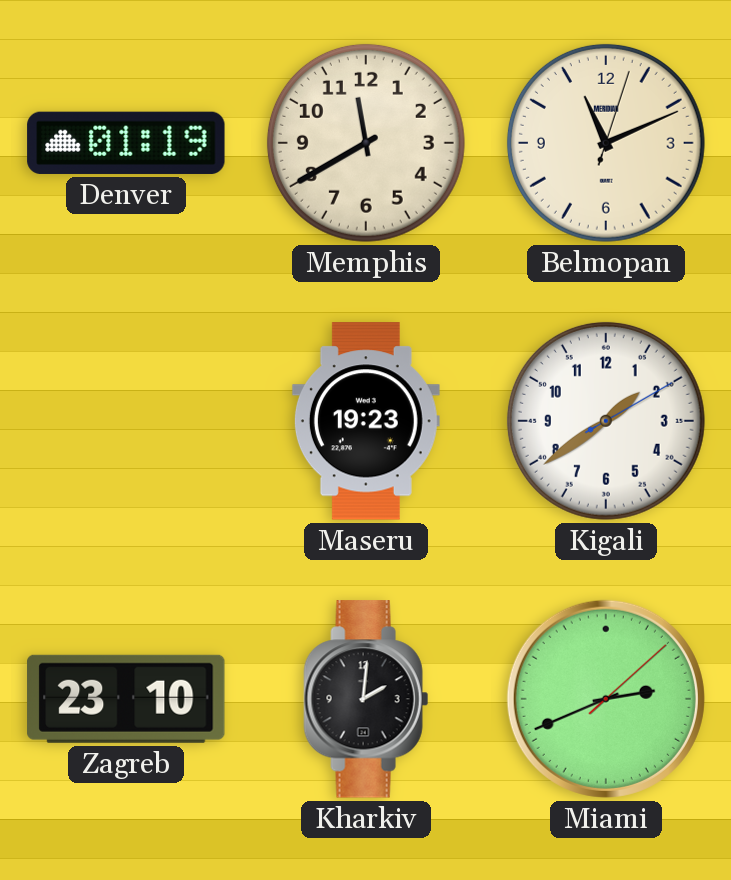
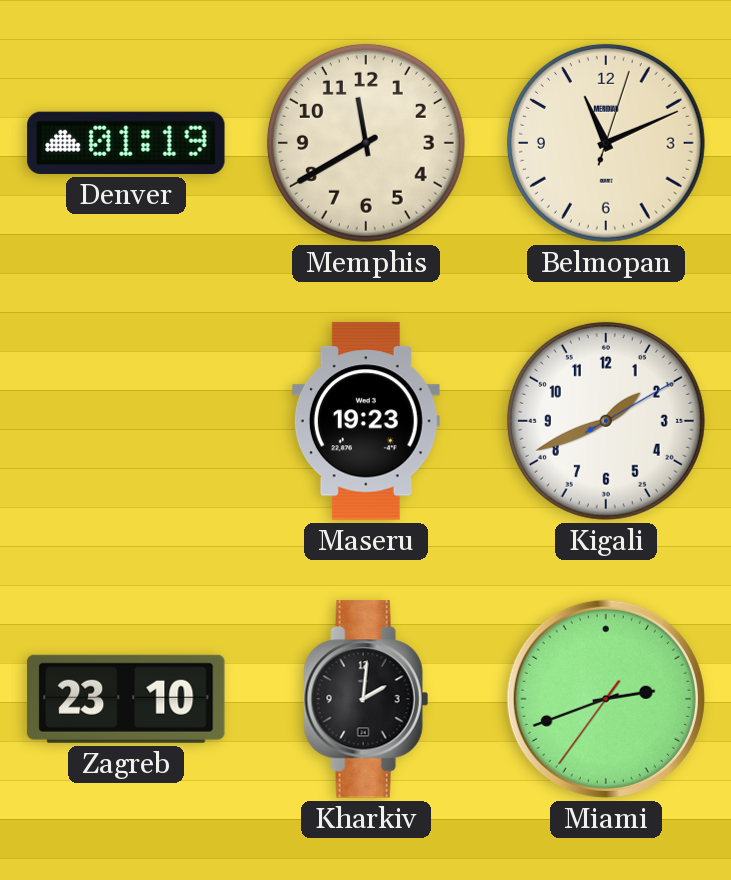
Kigali: 1:39 -> 1:41 (606, 421)
Miami: 2:41:08 -> 2:41:36 (606, 699)
